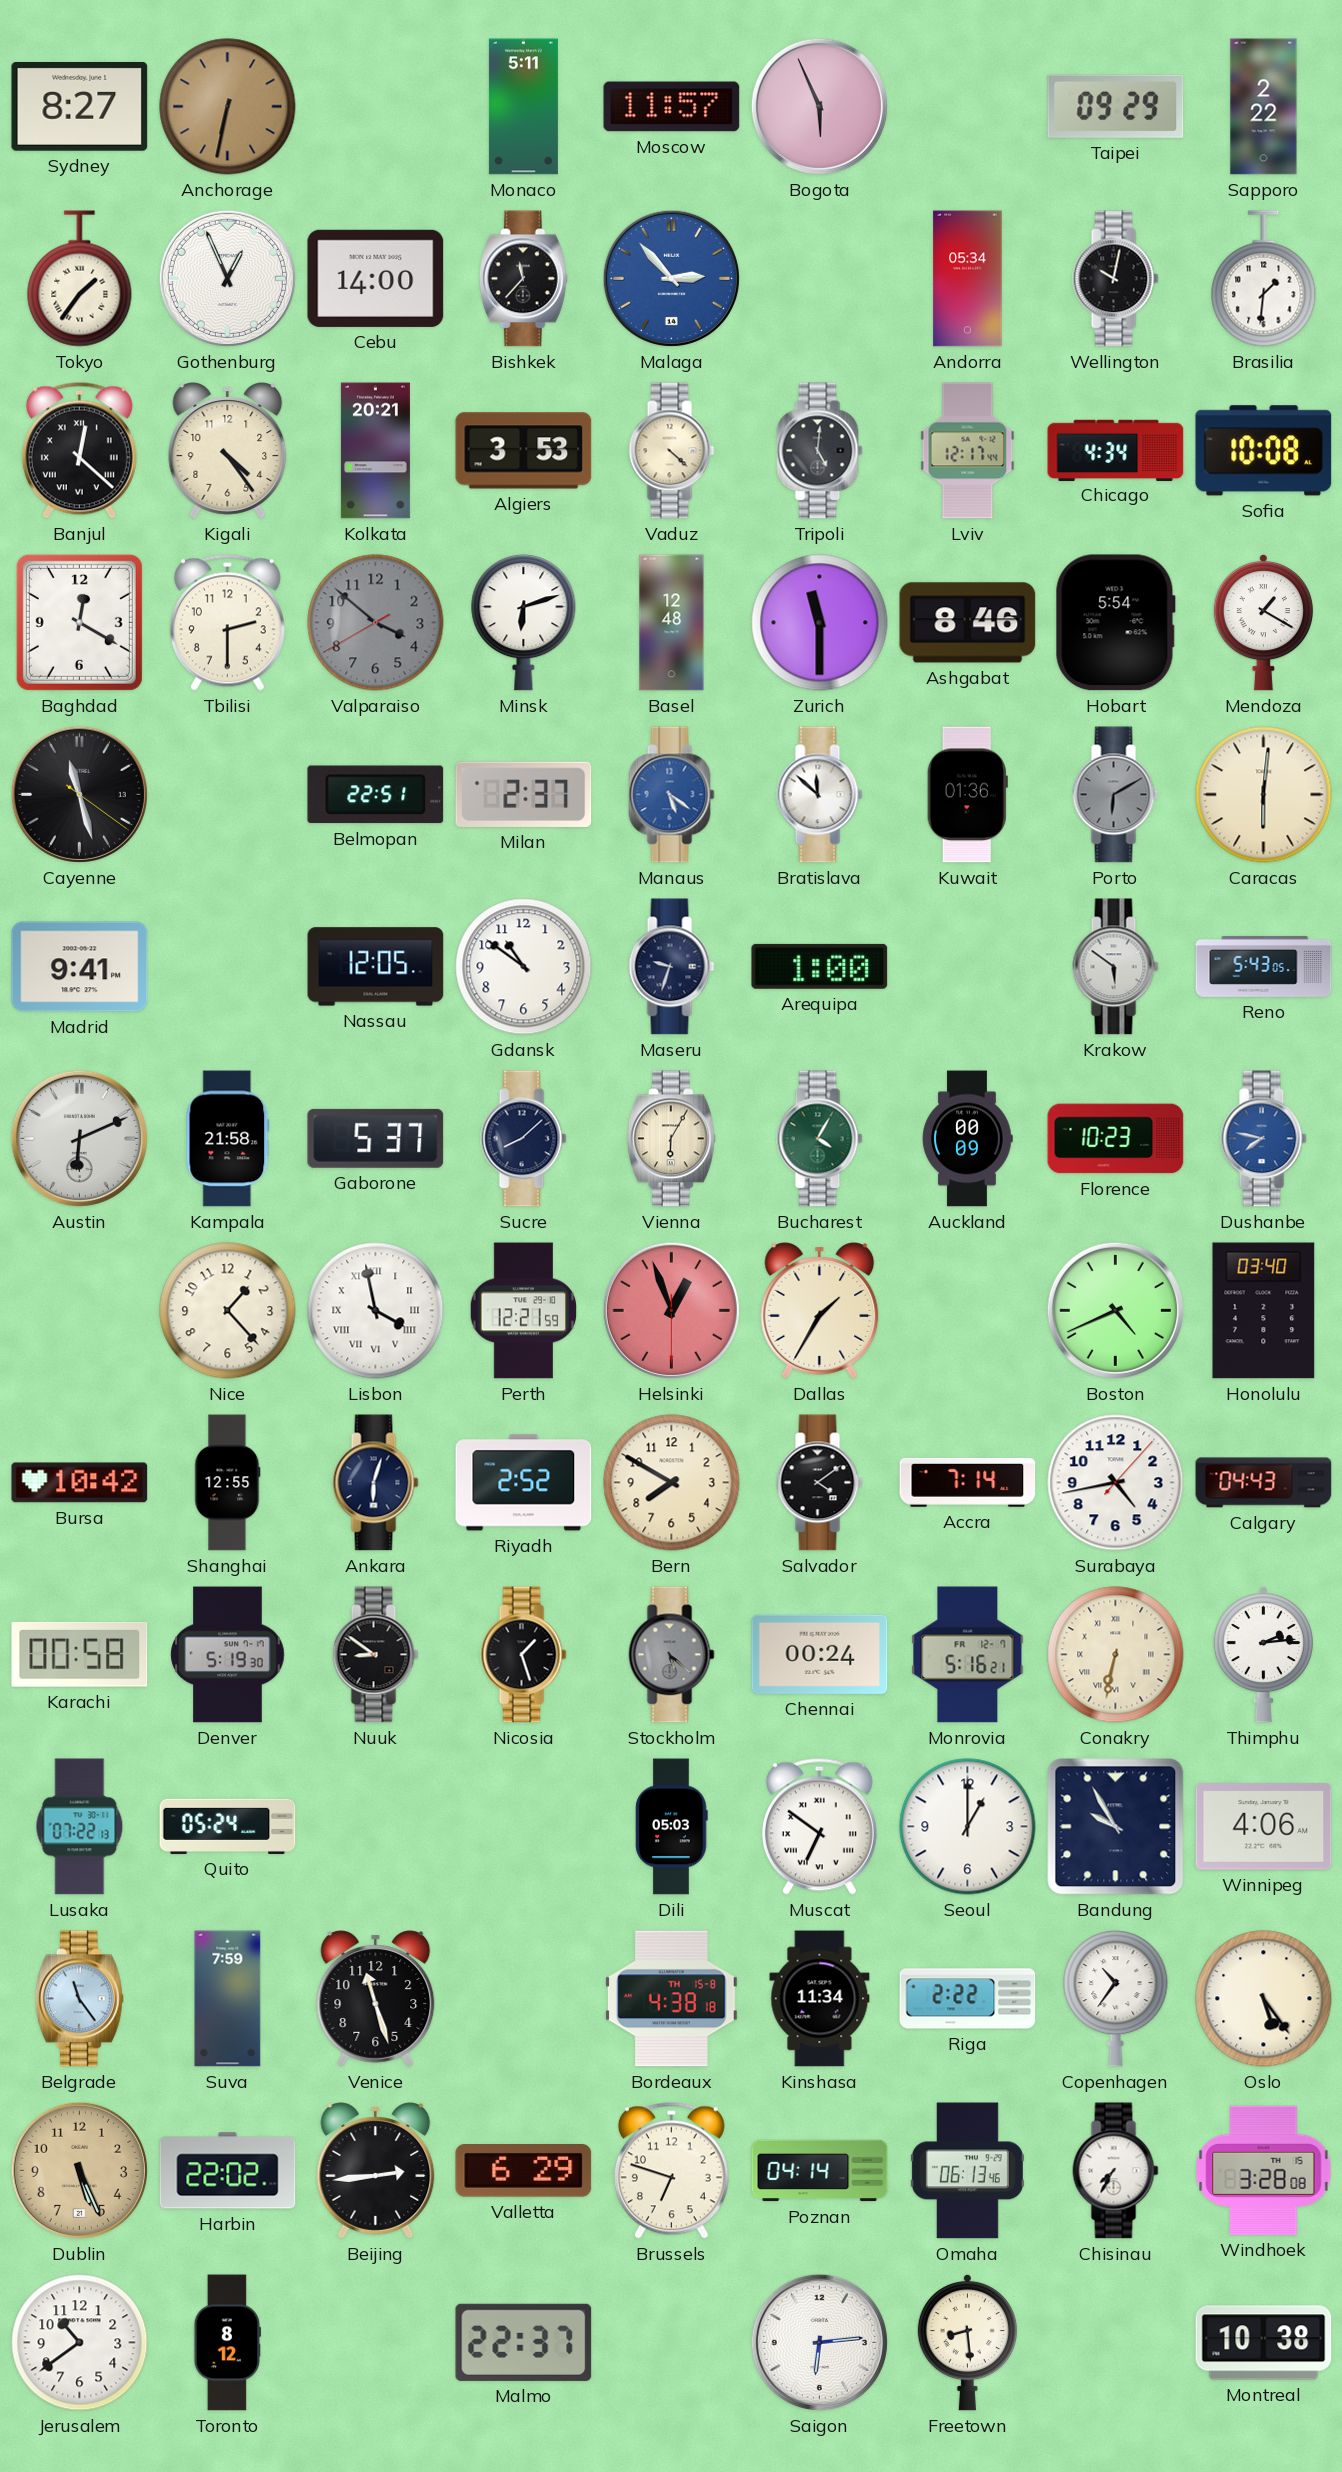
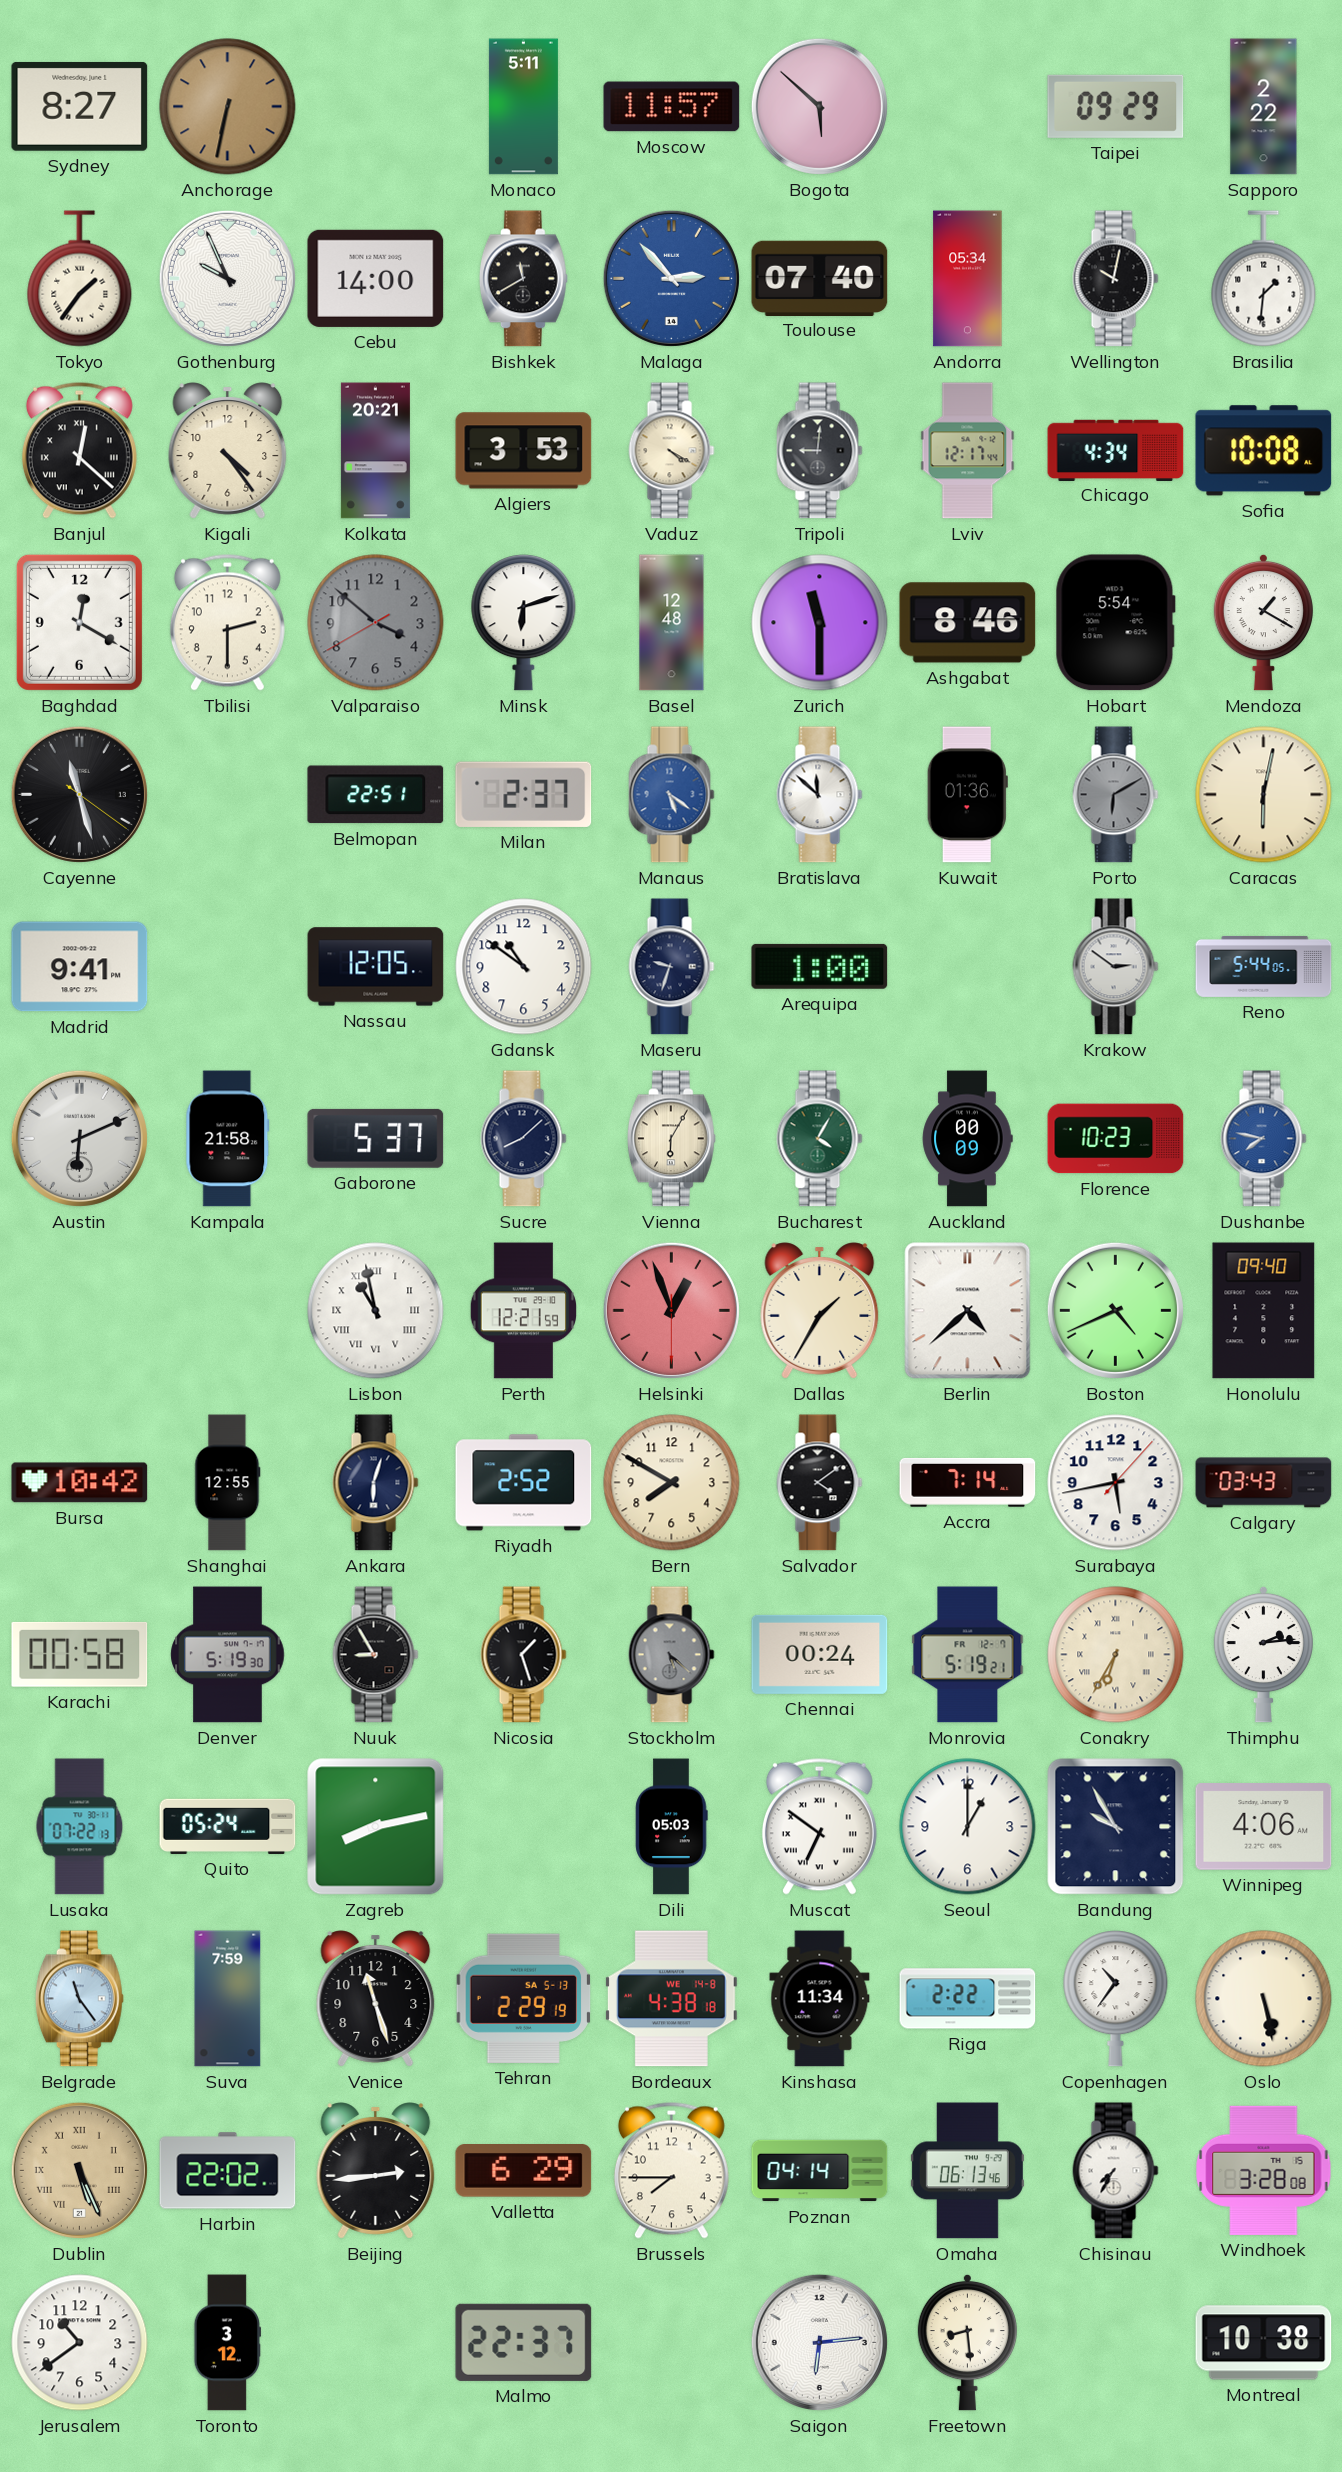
Bogota: 5:56 -> 5:52 (819, 106)
Gothenburg: 12:56 -> 9:56 (227, 278)
Bishkek: 11:37 -> 11:40 (523, 279)
Toulouse: none -> 07:40 (820, 278)
Vaduz: 4:22 -> 4:20 (672, 451)
Tripoli: 5:01 -> 9:01 (820, 451)
Caracas: 6:01 -> 6:02 (1264, 795)
Krakow: 5:51 -> 2:51 (1116, 967)
Reno: 5:43 -> 5:44 (1264, 966)
Nice: 1:23 -> none (228, 1311)
Lisbon: 3:58 -> 10:58 (376, 1311)
Berlin: none -> 4:38 (968, 1311)
Honolulu: 03:40 -> 09:40 (1264, 1311)
Surabaya: 4:43 -> 5:43 (1116, 1483)
Calgary: 04:43 -> 03:43 (1264, 1483)
Nuuk: 8:51 -> 8:55 (376, 1655)
Monrovia: 5:16 -> 5:19 (968, 1655)
Conakry: 6:32 -> 6:35 (1116, 1655)
Zagreb: none -> 8:13 (376, 1827)
Tehran: none -> 2:29 (523, 1998)
Bordeaux date: TH 15-8 -> WE 14-8 (671, 1999)
Oslo: 5:24 -> 5:28 (1264, 1999)
Dublin numerals: Arabic -> Roman (79, 2170)
Brussels: 6:48 -> 7:45 (671, 2170)
Toronto: 8:12 -> 3:12 (227, 2343)
